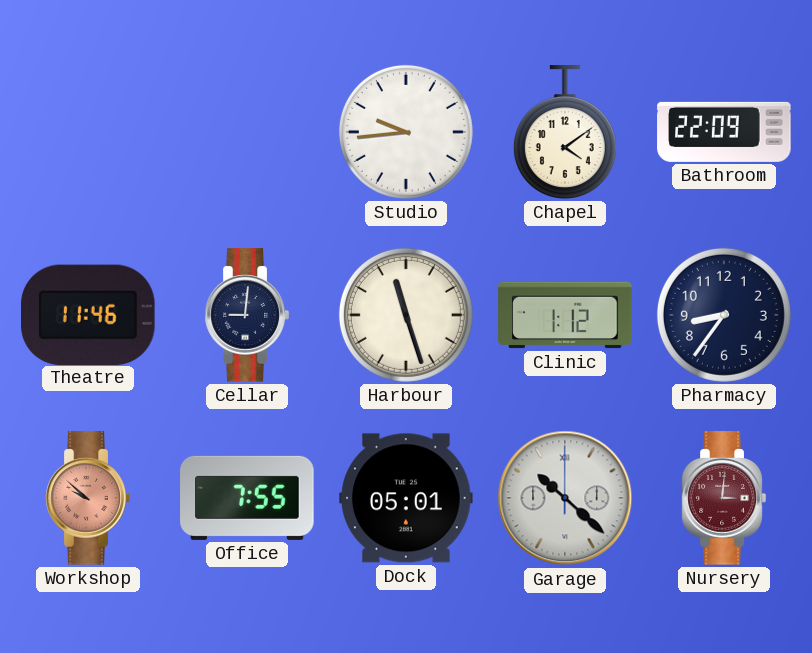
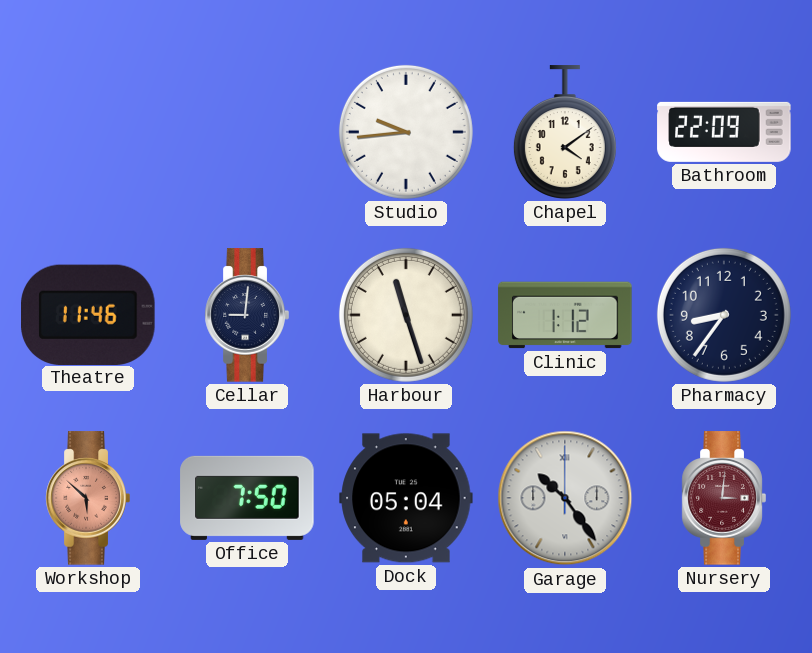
Workshop: 9:52 -> 5:52 (88, 498)
Office: 7:55 -> 7:50 (247, 498)
Dock: 05:01 -> 05:04 (406, 498)
Garage: 10:22 -> 10:24 (565, 498)
